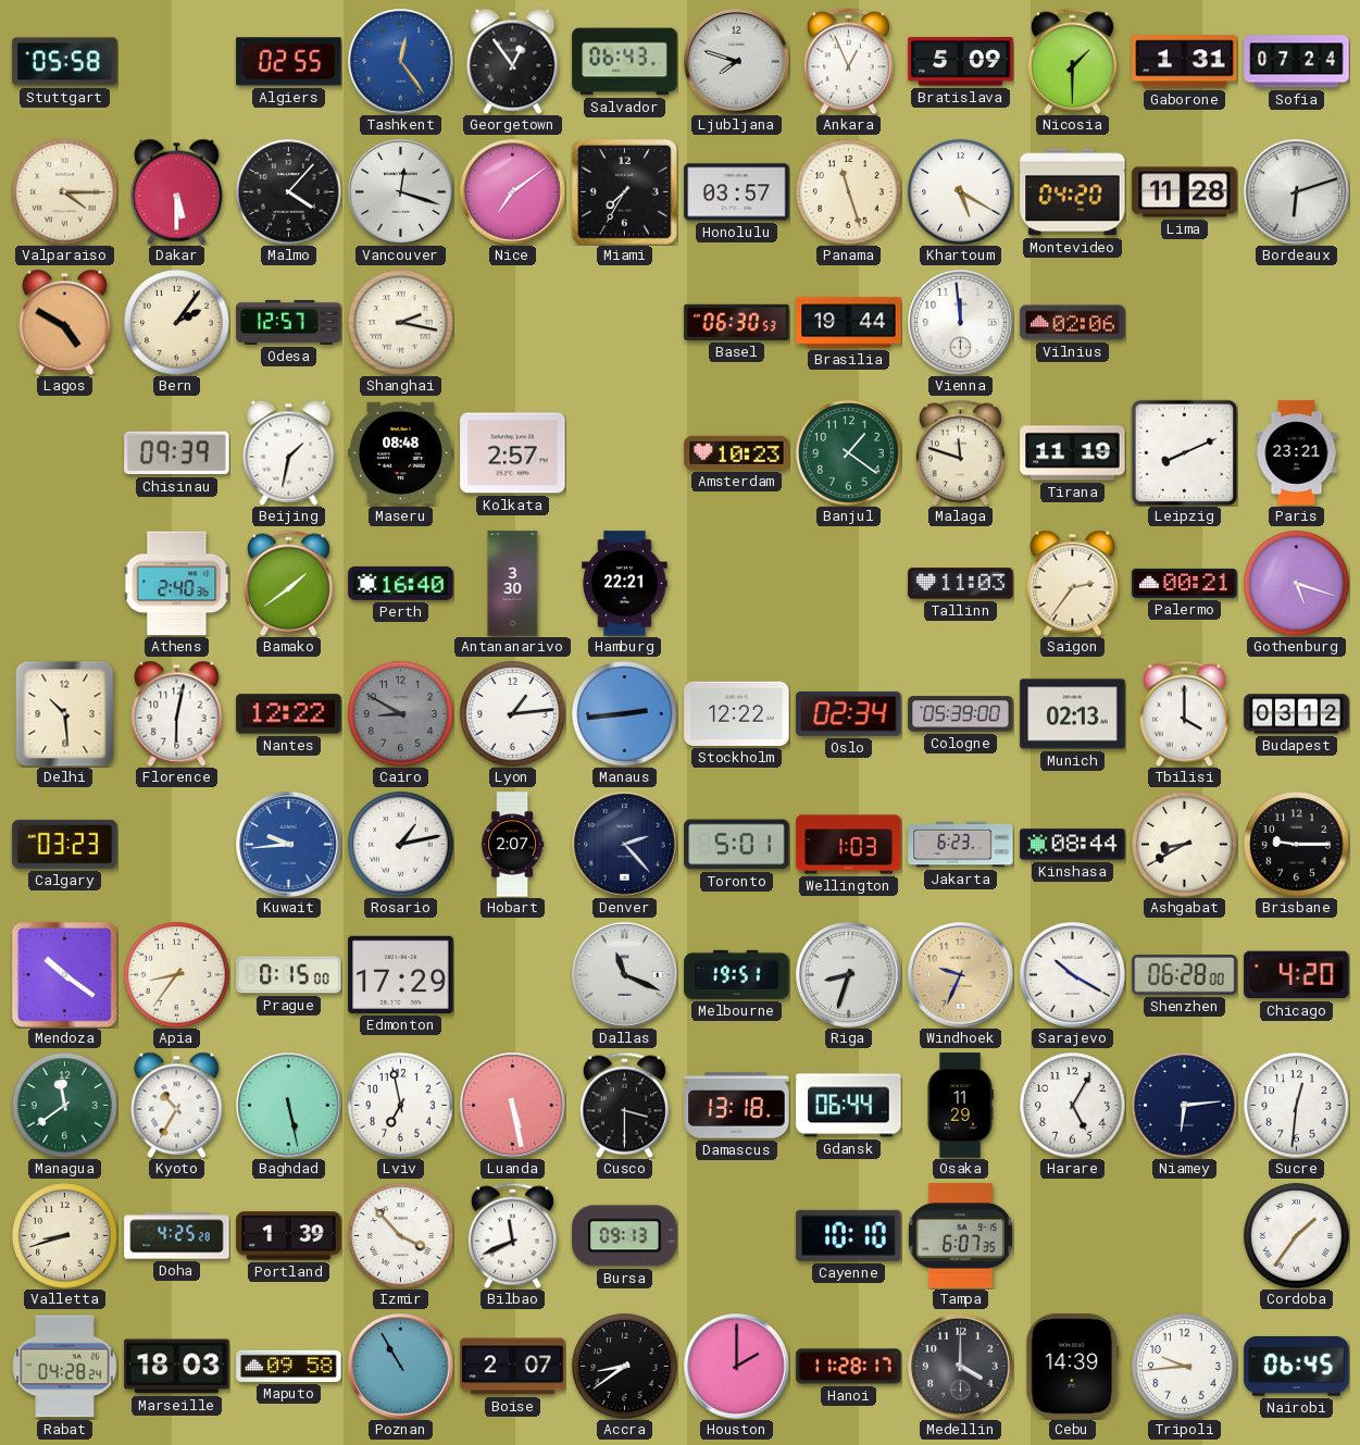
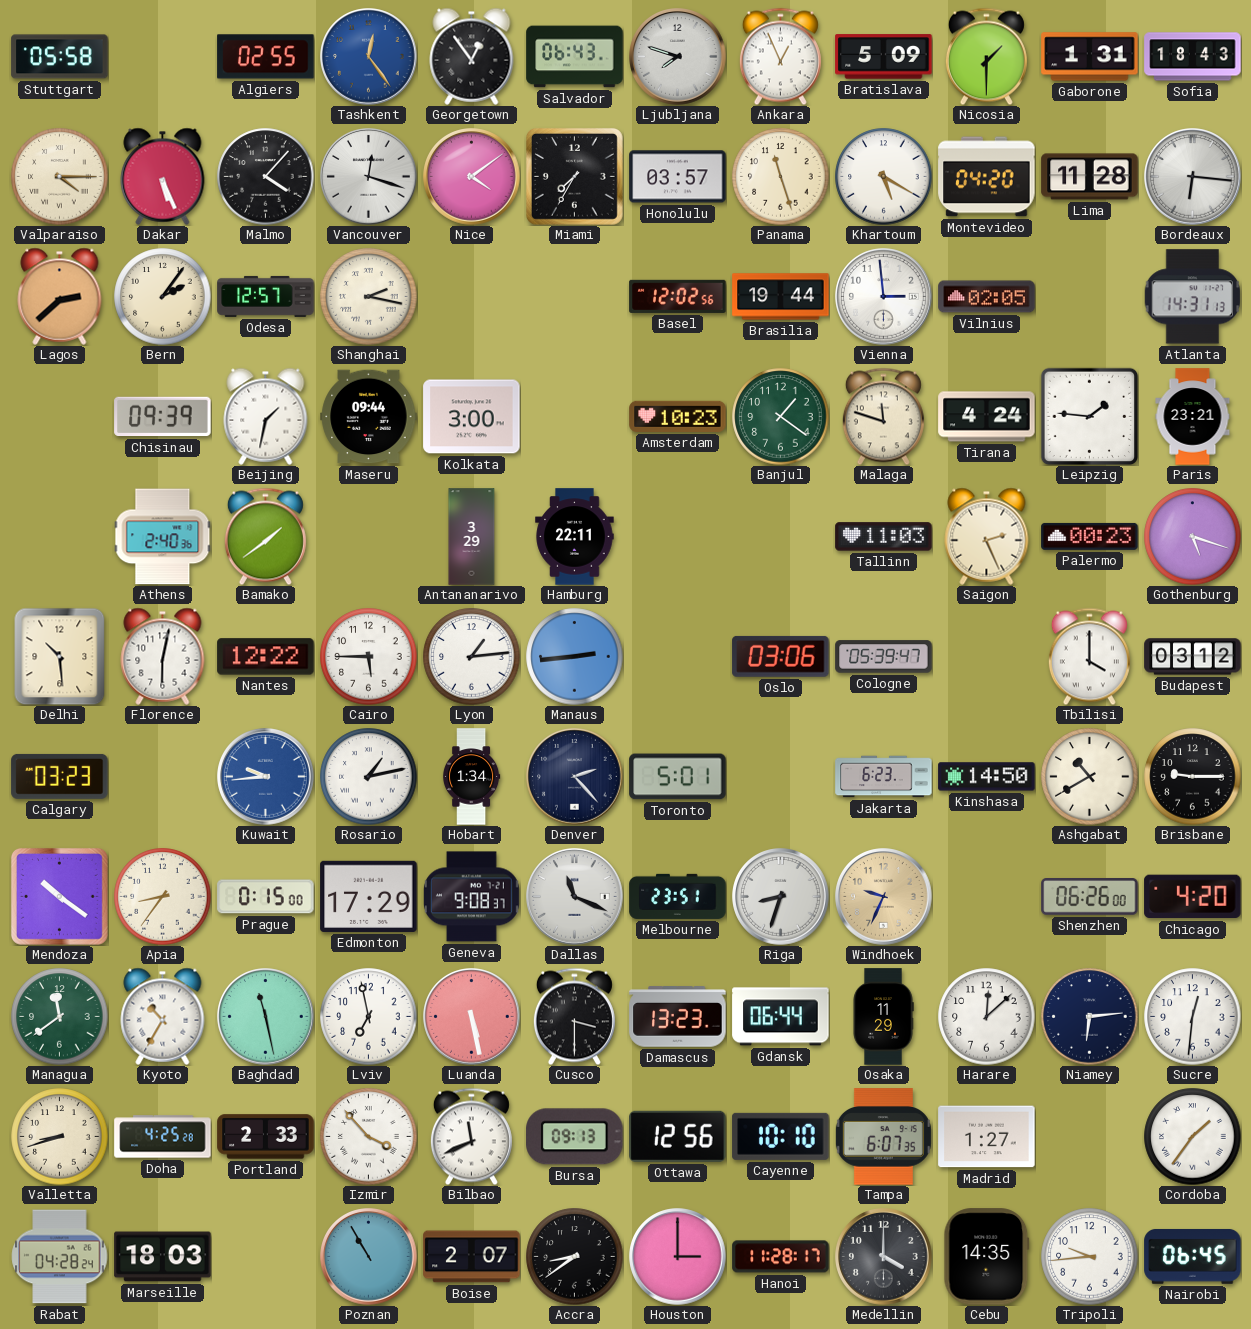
Sofia: 07:24 -> 18:43 (1193, 57)
Dakar: 5:30 -> 5:26 (163, 176)
Nice: 7:09 -> 4:09 (472, 177)
Bordeaux: 6:12 -> 6:16 (1193, 177)
Lagos: 4:50 -> 2:38 (60, 296)
Basel: 06:30 -> 12:02 (678, 296)
Vienna: 11:59 -> 2:59 (884, 297)
Vilnius: 02:06 -> 02:05 (987, 297)
Atlanta: none -> 14:31 (1192, 297)
Maseru: 08:48 -> 09:44 (369, 417)
Kolkata: 2:57 -> 3:00 (472, 417)
Tirana: 11:19 -> 4:24 (987, 417)
Leipzig: 8:11 -> 1:46 (1089, 416)
Perth: 16:40 -> none (401, 583)
Antananarivo: 3:30 -> 3:29 (472, 537)
Hamburg: 22:21 -> 22:11 (575, 537)
Saigon: 2:36 -> 2:26 (987, 536)
Palermo: 00:21 -> 00:23 (1090, 536)
Cairo: 8:50 -> 5:45 (369, 657)
Cairo dial: grey -> white (369, 657)
Stockholm: 12:22 -> none (737, 713)
Oslo: 02:34 -> 03:06 (781, 656)
Cologne: 05:39:00 -> 05:39:47 (884, 657)
Munich: 02:13 -> none (1073, 714)
Hobart: 2:07 -> 1:34 (471, 777)
Wellington: 1:03 -> none (849, 845)
Kinshasa: 08:44 -> 14:50 (987, 777)
Ashgabat: 8:40 -> 10:40 (1090, 777)
Geneva: none -> 9:08 (471, 897)
Melbourne: 19:51 -> 23:51 (678, 896)
Sarajevo: 10:20 -> none (1073, 975)
Shenzhen: 06:28 -> 06:26 (1090, 897)
Baghdad: 5:28 -> 11:28 (266, 1017)
Damascus: 13:18 -> 13:23 (678, 1017)
Harare: 5:05 -> 12:08 (987, 1017)
Portland: 1:39 -> 2:33 (266, 1137)
Ottawa: none -> 12:56 (678, 1136)
Madrid: none -> 1:27 (987, 1137)
Maputo: 09:58 -> none (289, 1366)
Houston: 2:00 -> 3:00 (678, 1257)
Cebu: 14:39 -> 14:35 (987, 1257)
